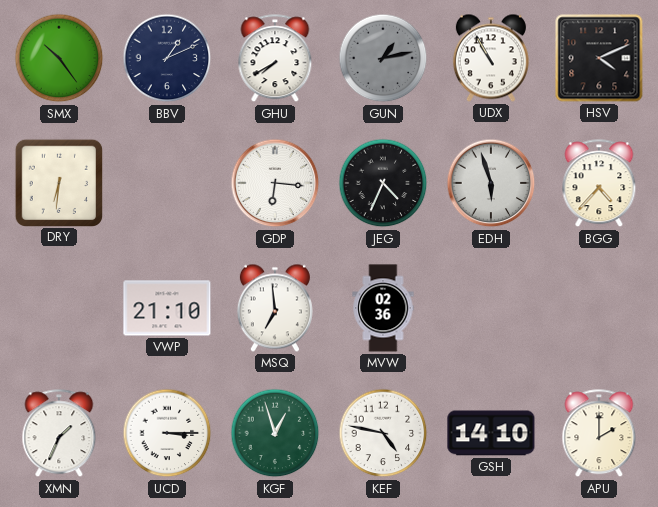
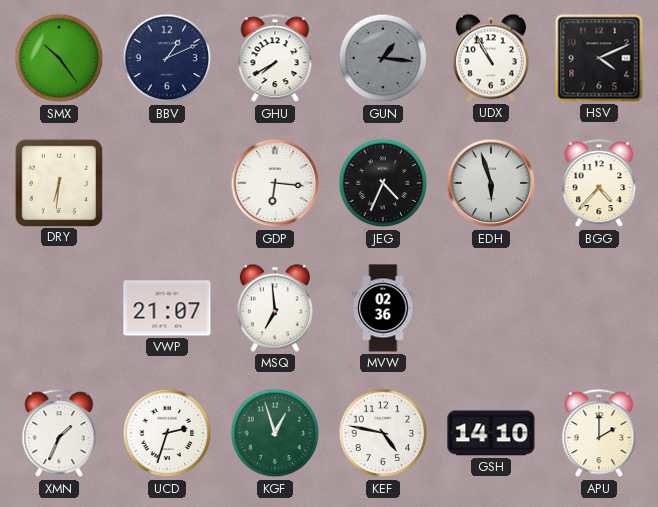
GUN: 1:13 -> 1:16 (383, 58)
VWP: 21:10 -> 21:07 (167, 308)
UCD: 3:15 -> 2:33 (167, 433)
